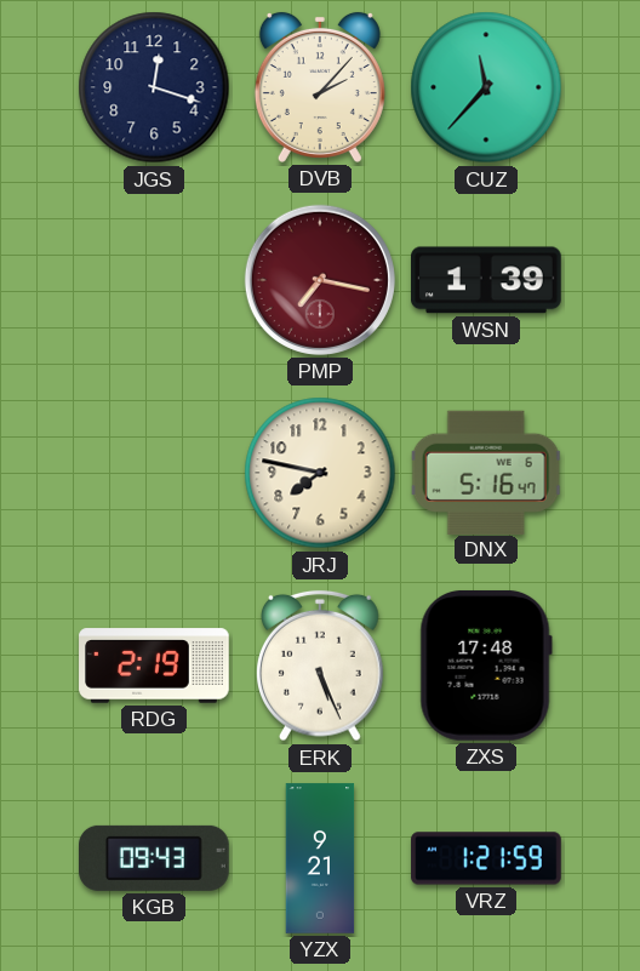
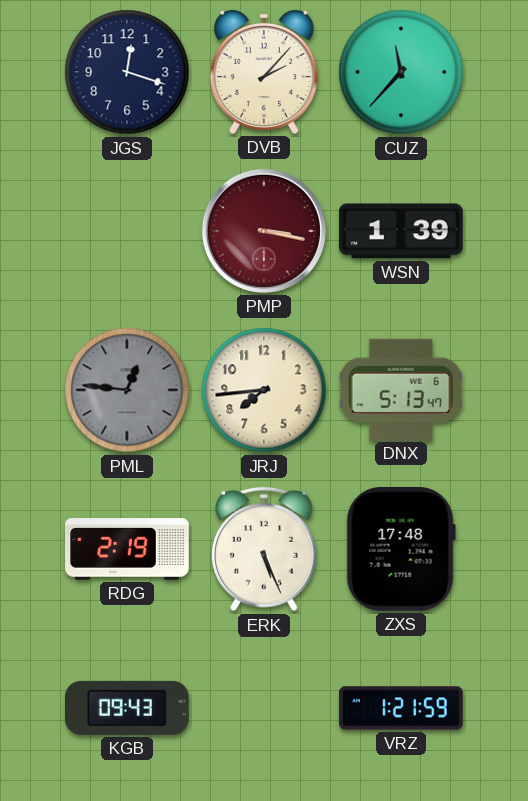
PMP: 7:17 -> 3:17 (264, 231)
PML: none -> 12:46 (127, 390)
JRJ: 7:47 -> 7:44 (264, 390)
DNX: 5:16 -> 5:13 (401, 389)
YZX: 9:21 -> none (320, 858)
